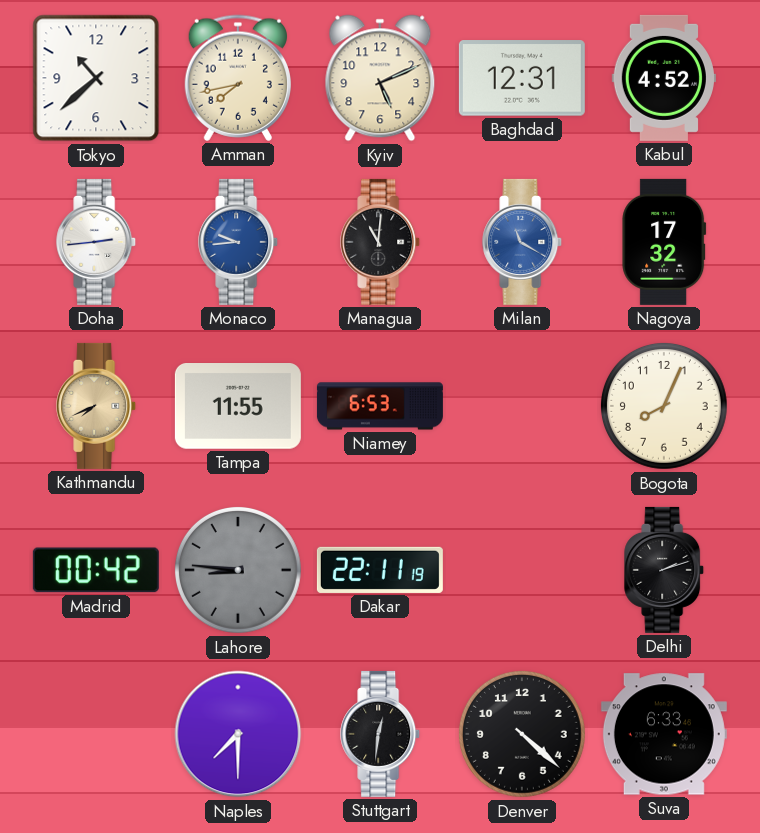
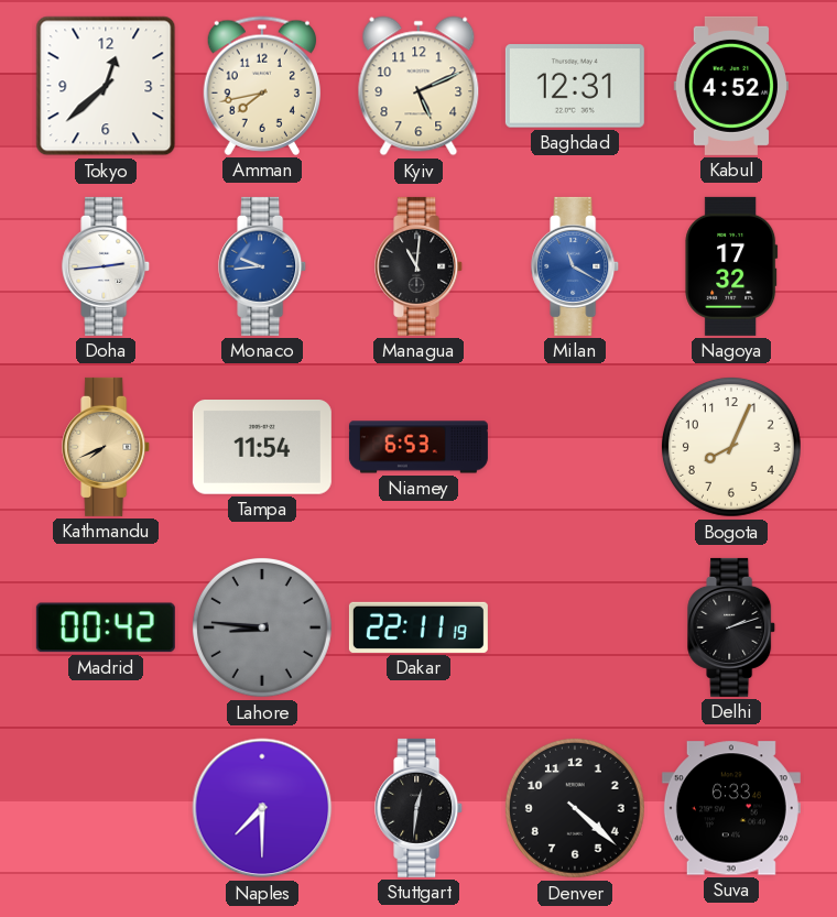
Tokyo: 10:38 -> 12:38 (106, 86)
Tampa: 11:55 -> 11:54 (262, 448)
